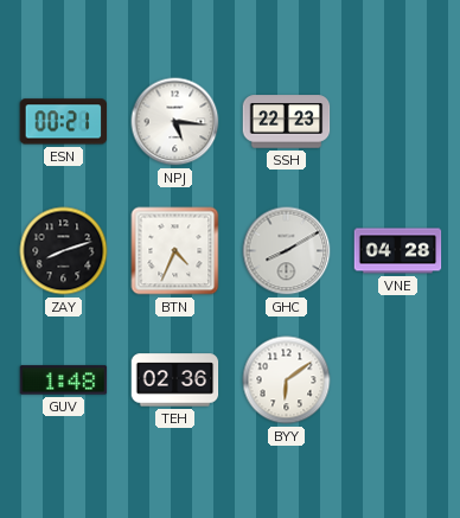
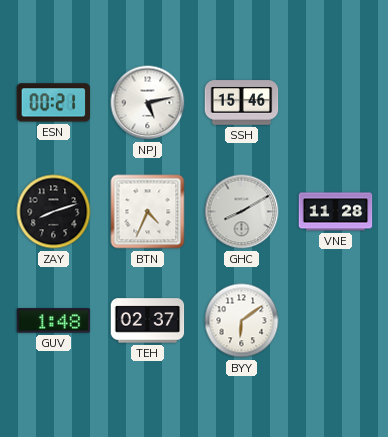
NPJ: 5:16 -> 5:13 (148, 103)
SSH: 22:23 -> 15:46 (242, 103)
VNE: 04:28 -> 11:28 (336, 212)
TEH: 02:36 -> 02:37 (148, 321)
